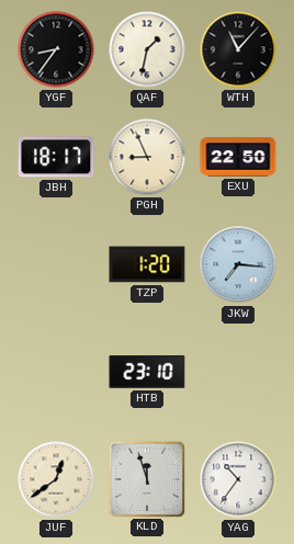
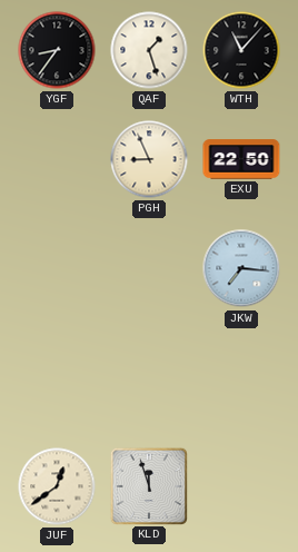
QAF: 1:32 -> 1:27 (149, 50)
JBH: 18:17 -> none (56, 157)
TZP: 1:20 -> none (147, 264)
HTB: 23:10 -> none (147, 373)
YAG: 10:36 -> none (238, 479)
